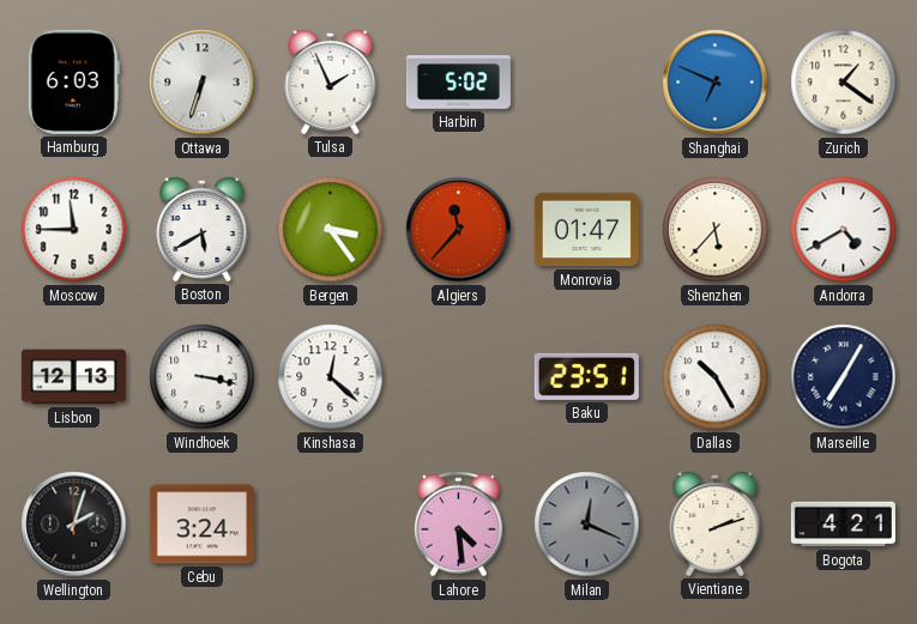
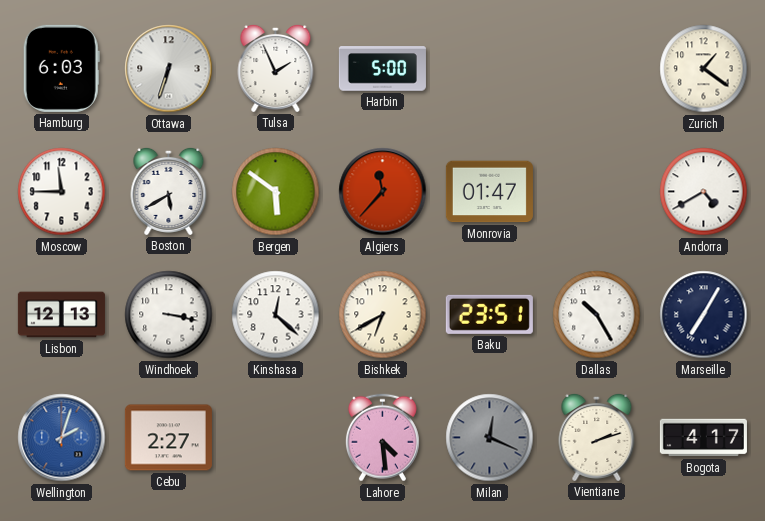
Harbin: 5:02 -> 5:00 (382, 69)
Shanghai: 6:49 -> none (716, 83)
Bergen: 3:24 -> 5:51 (276, 192)
Shenzhen: 5:37 -> none (716, 230)
Bishkek: none -> 6:40 (383, 315)
Wellington dial: black -> blue (62, 438)
Cebu: 3:24 -> 2:27 (168, 438)
Bogota: 4:21 -> 4:17 (703, 438)
